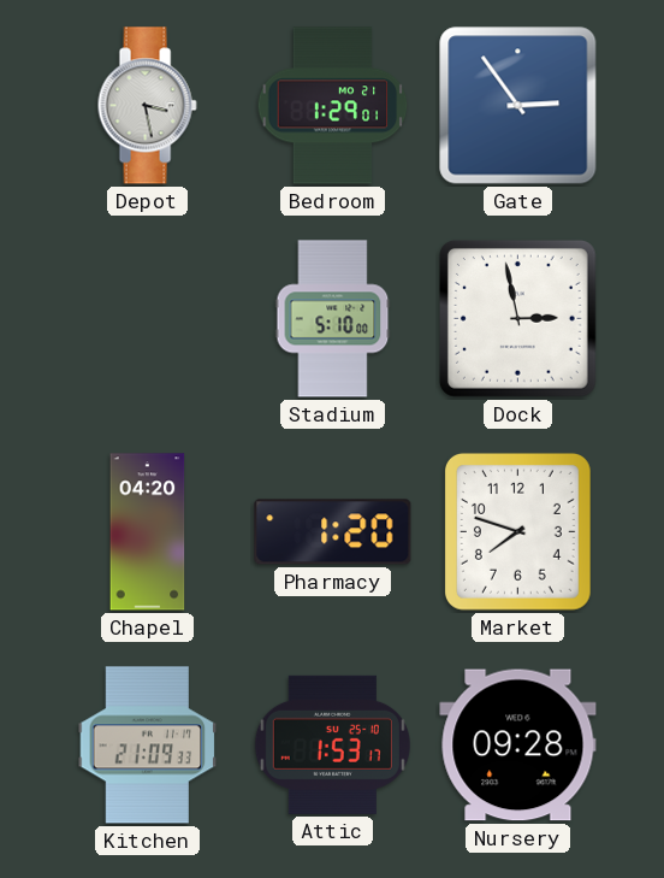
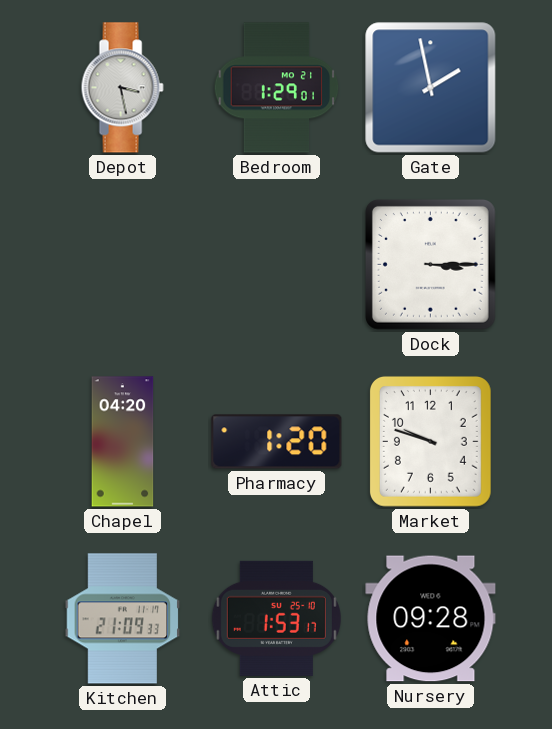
Gate: 2:54 -> 1:58 (431, 88)
Stadium: 5:10 -> none (333, 319)
Dock: 2:58 -> 3:15 (430, 264)
Market: 7:48 -> 9:48 (430, 442)
